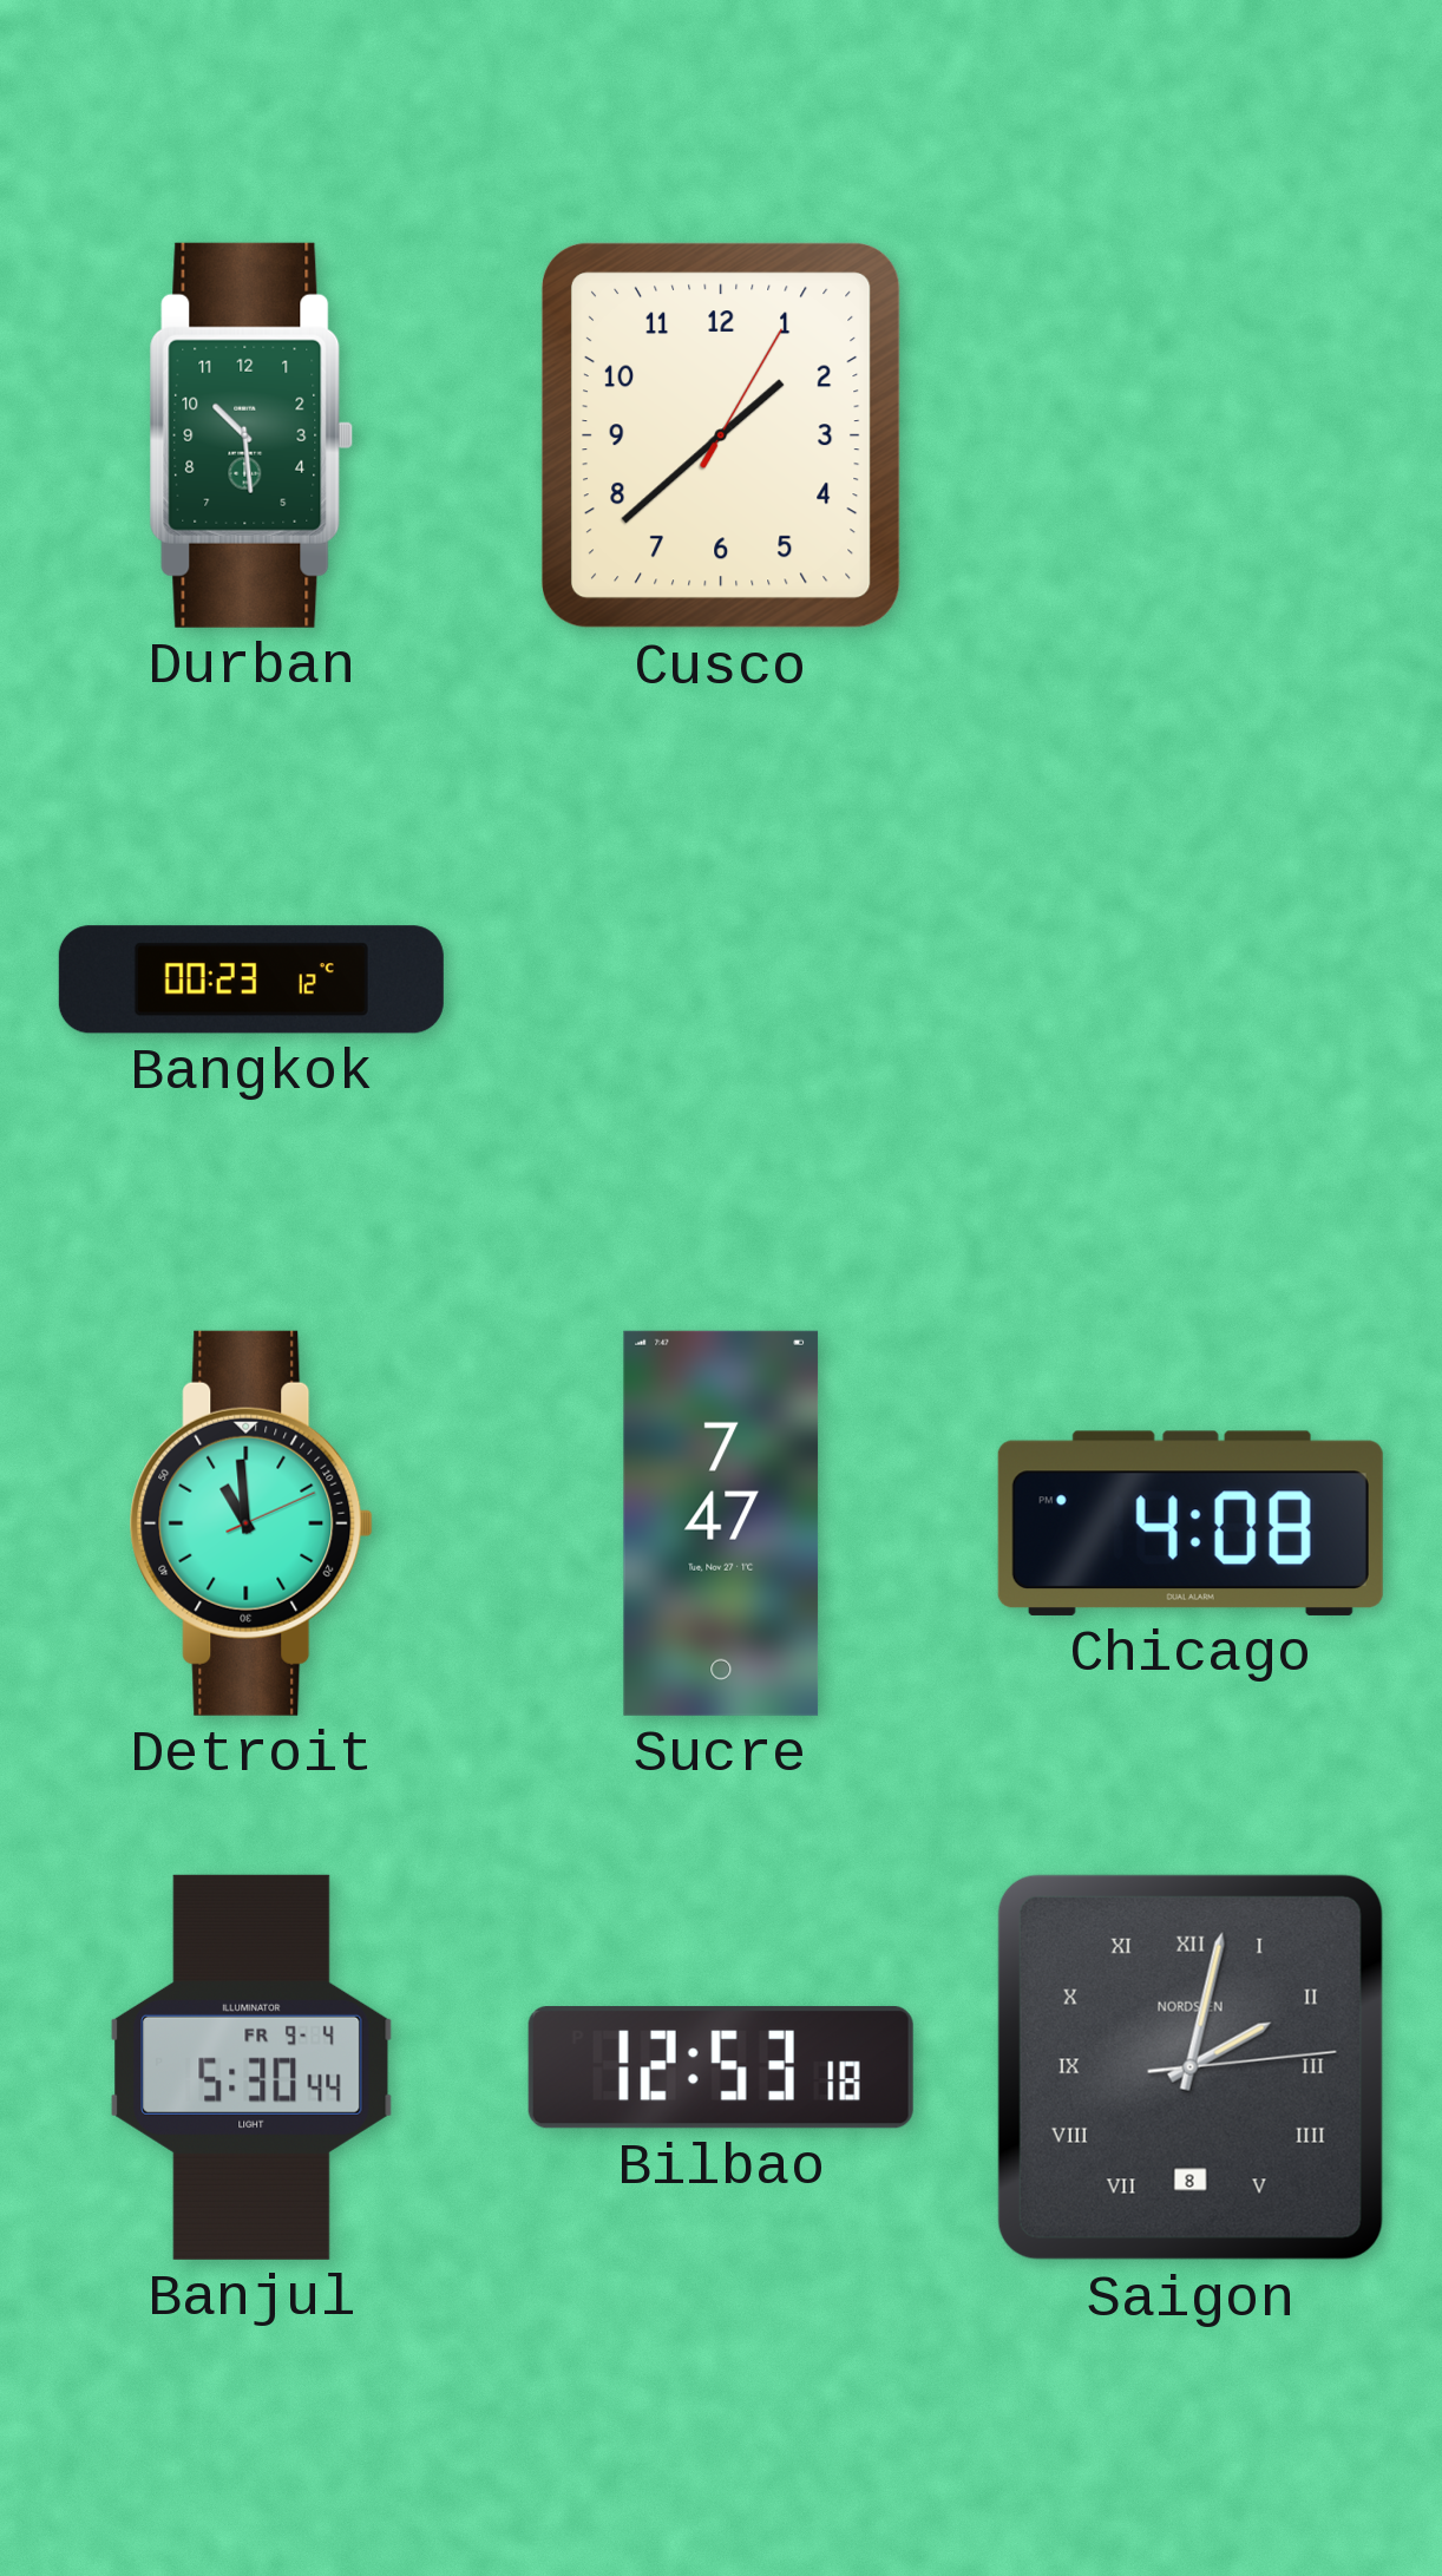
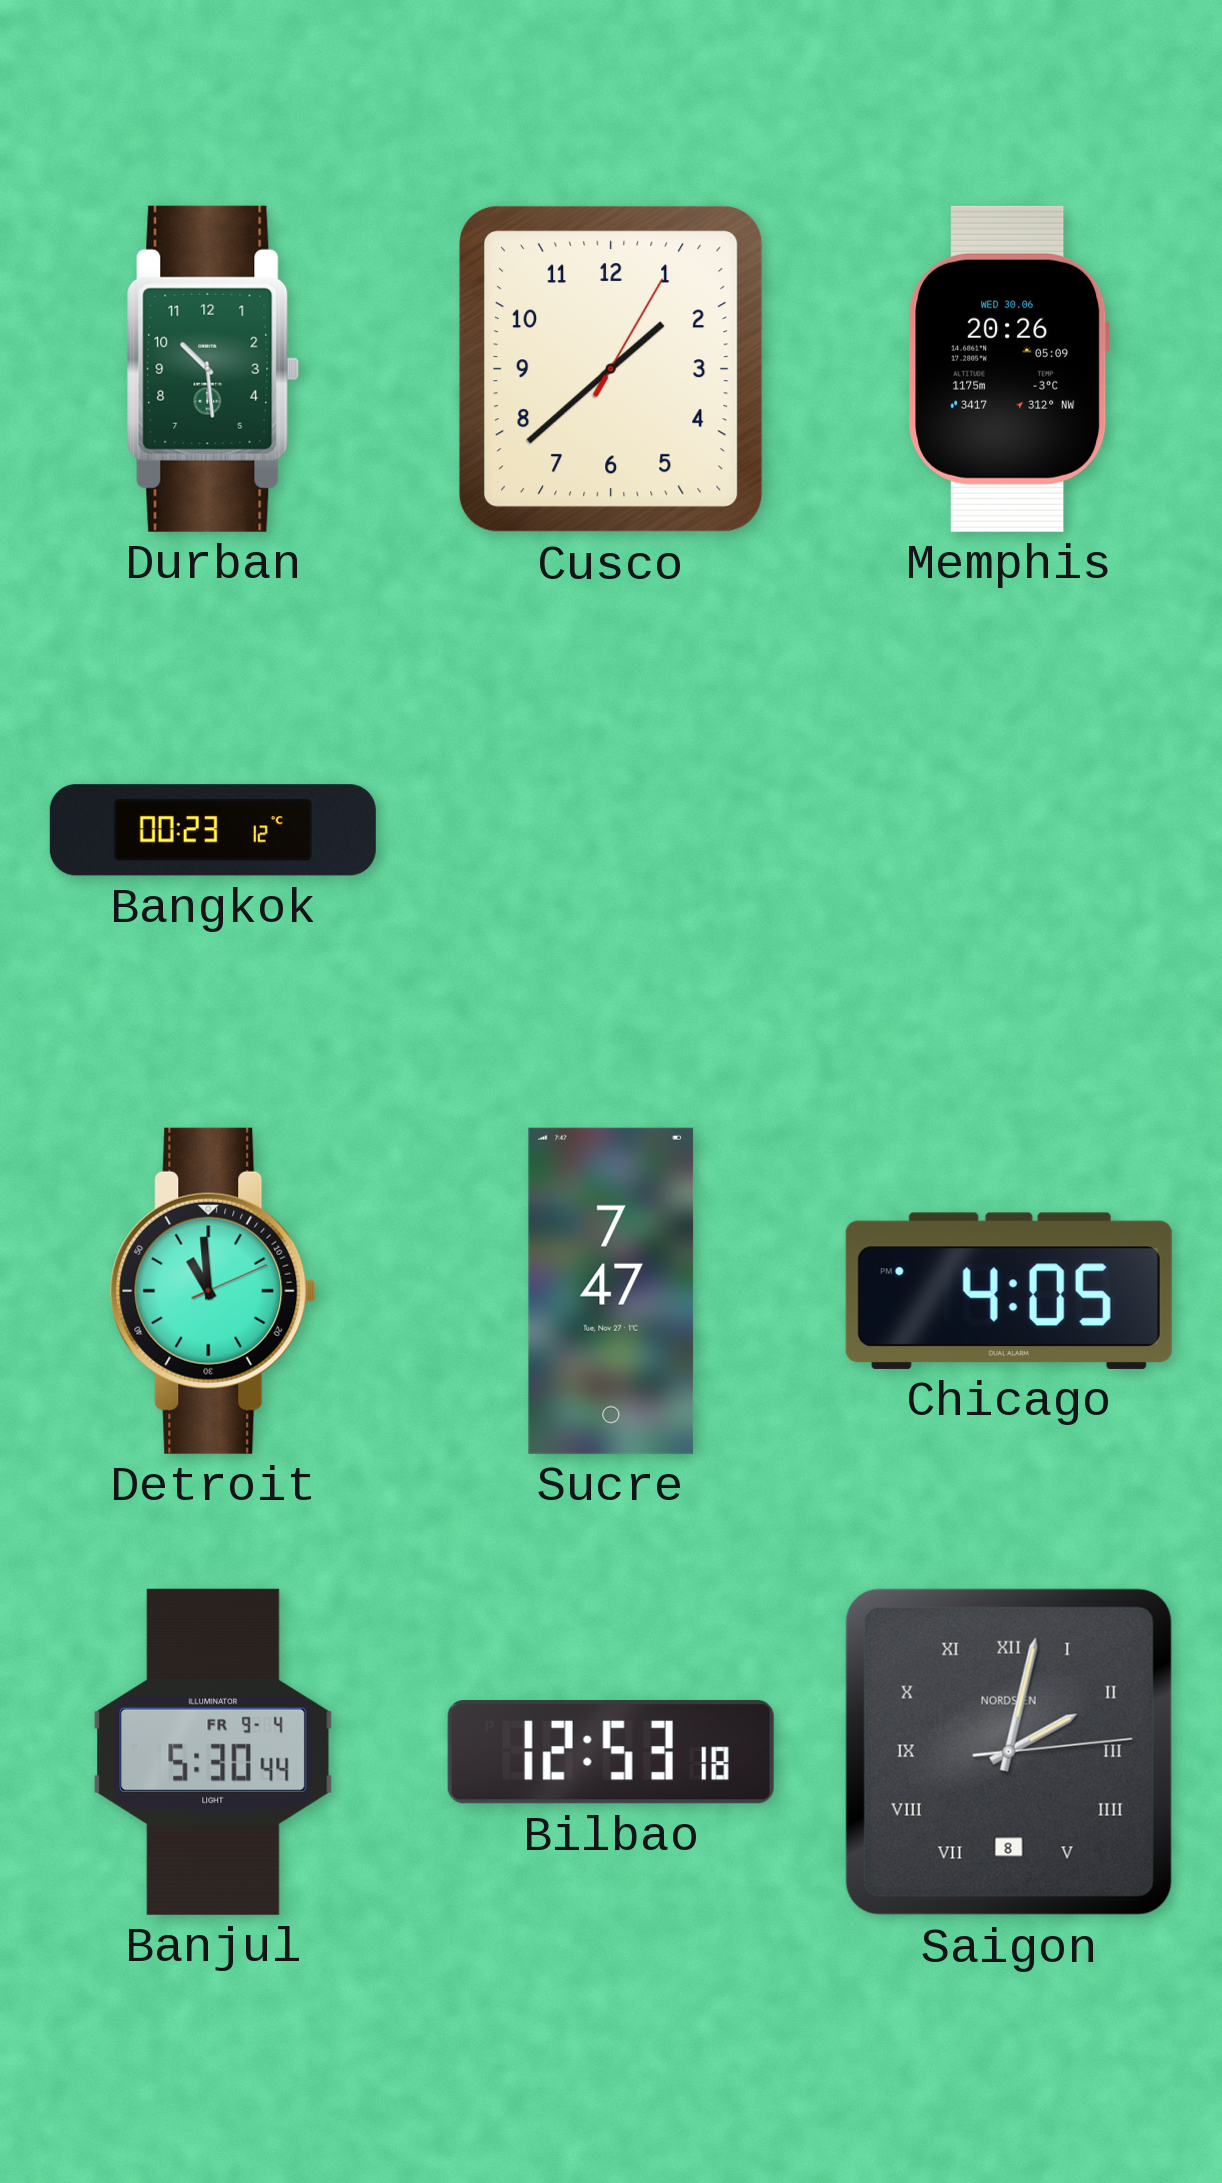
Memphis: none -> 20:26 (1009, 369)
Chicago: 4:08 -> 4:05 (1009, 1291)
